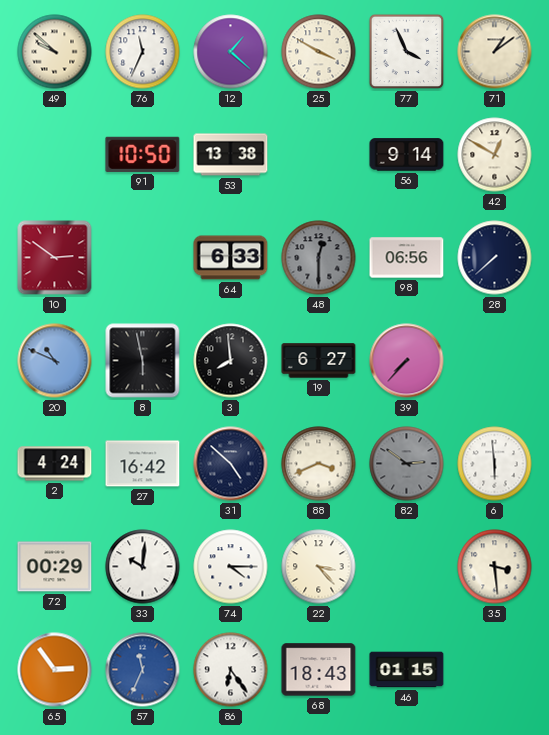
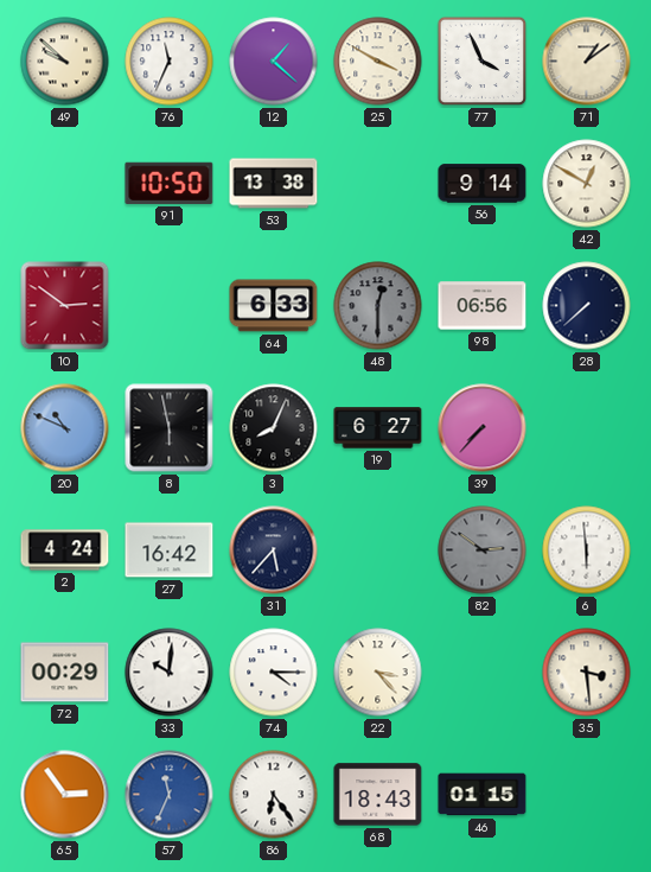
3: 7:59 -> 8:04 (274, 428)
31: 4:52 -> 5:37 (274, 550)
88: 3:41 -> none (319, 464)
